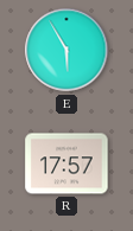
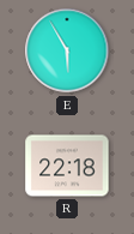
R: 17:57 -> 22:18 (67, 166)
